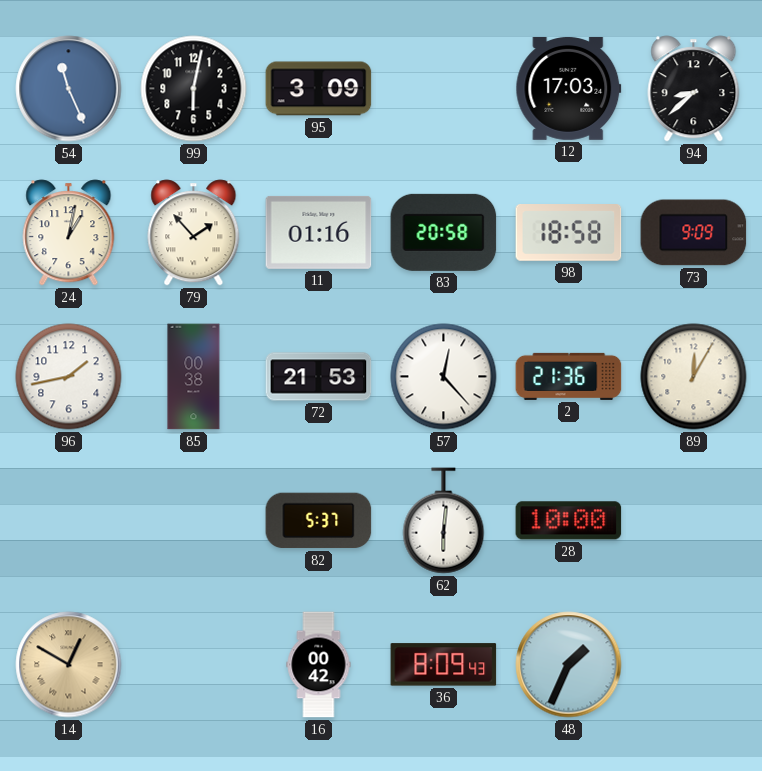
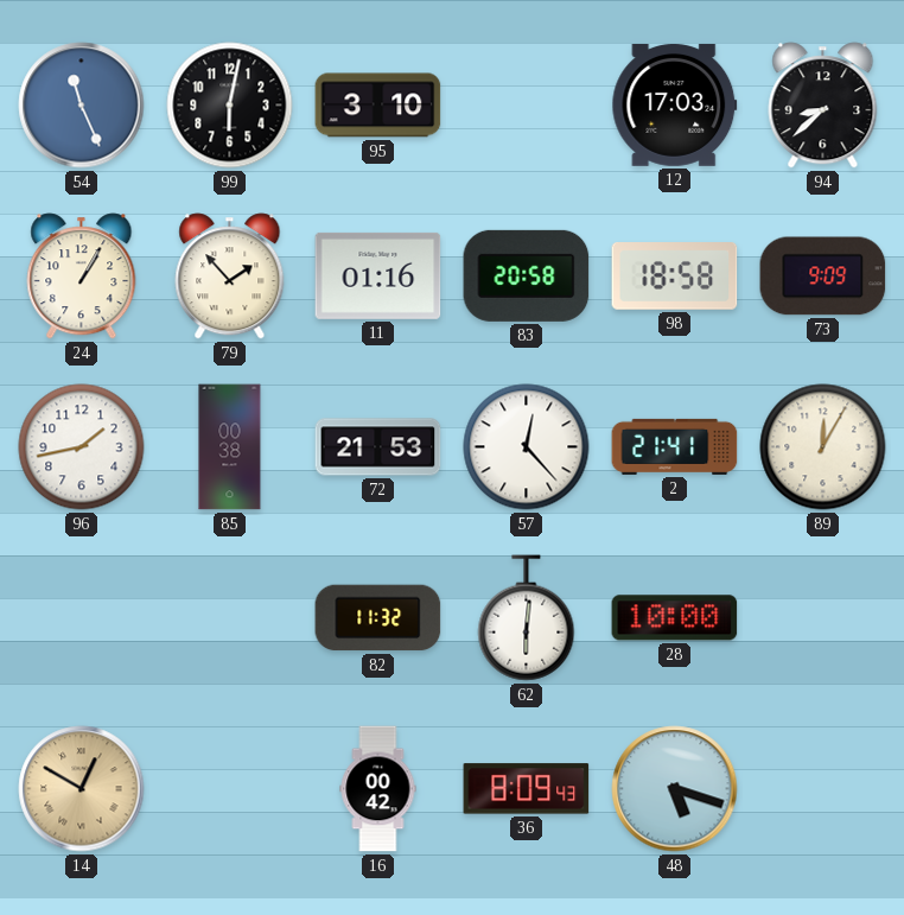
95: 3:09 -> 3:10 (378, 106)
24: 1:02 -> 1:05 (82, 277)
2: 21:36 -> 21:41 (675, 446)
82: 5:37 -> 11:32 (378, 618)
48: 1:34 -> 5:18 (675, 789)
